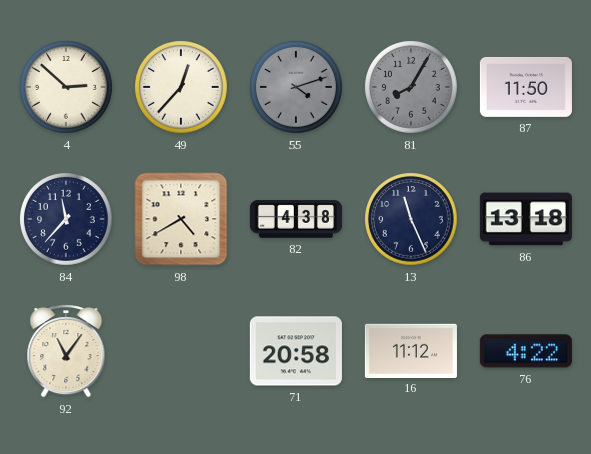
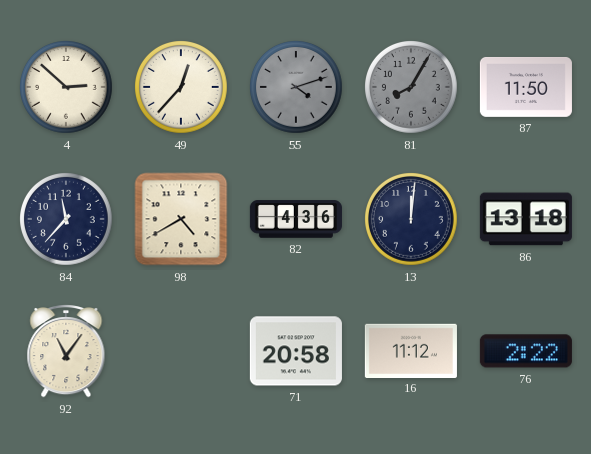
82: 4:38 -> 4:36 (296, 219)
13: 11:26 -> 12:01 (412, 220)
76: 4:22 -> 2:22 (526, 351)
